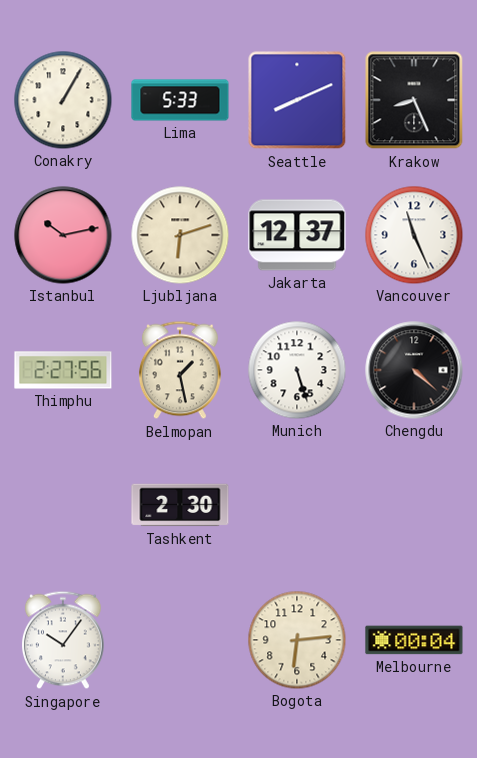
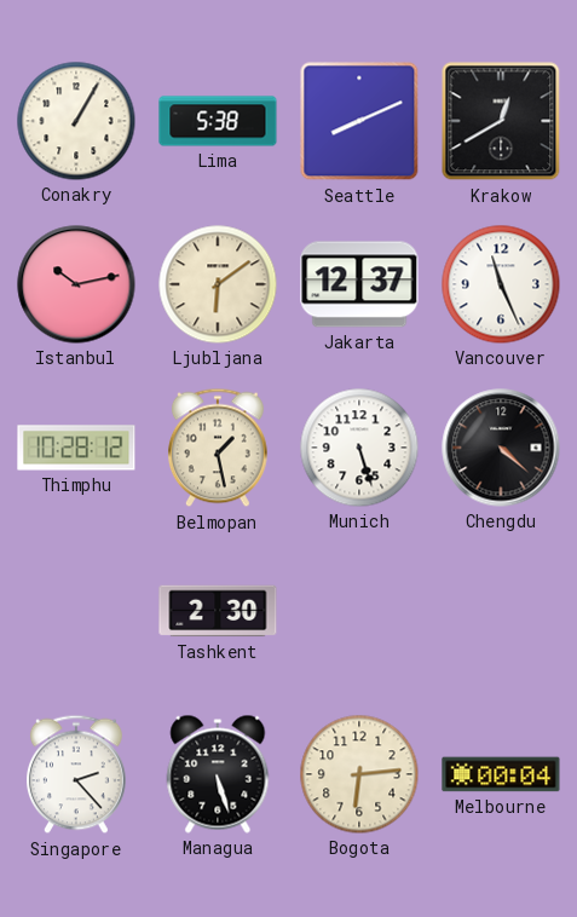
Lima: 5:33 -> 5:38 (218, 121)
Krakow: 8:26 -> 12:40 (501, 121)
Ljubljana: 6:12 -> 6:09 (218, 284)
Thimphu: 2:27 -> 10:28 (76, 448)
Singapore: 10:06 -> 2:23 (77, 774)
Managua: none -> 5:27 (218, 774)
